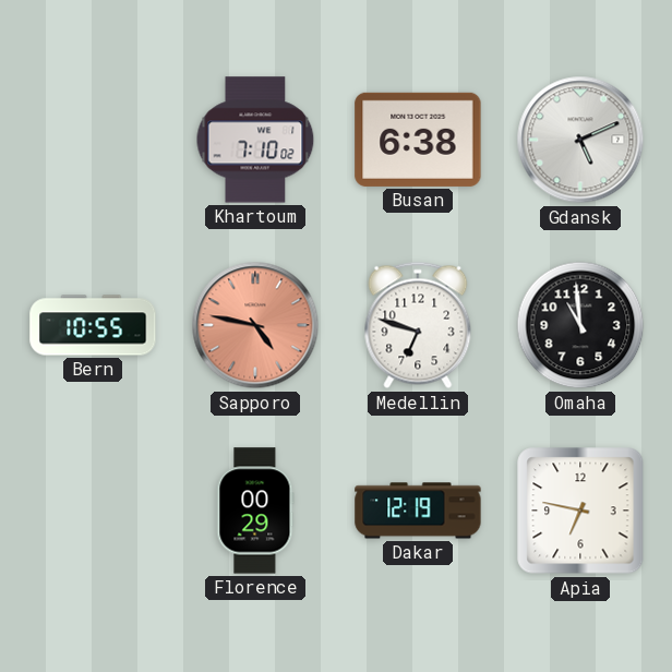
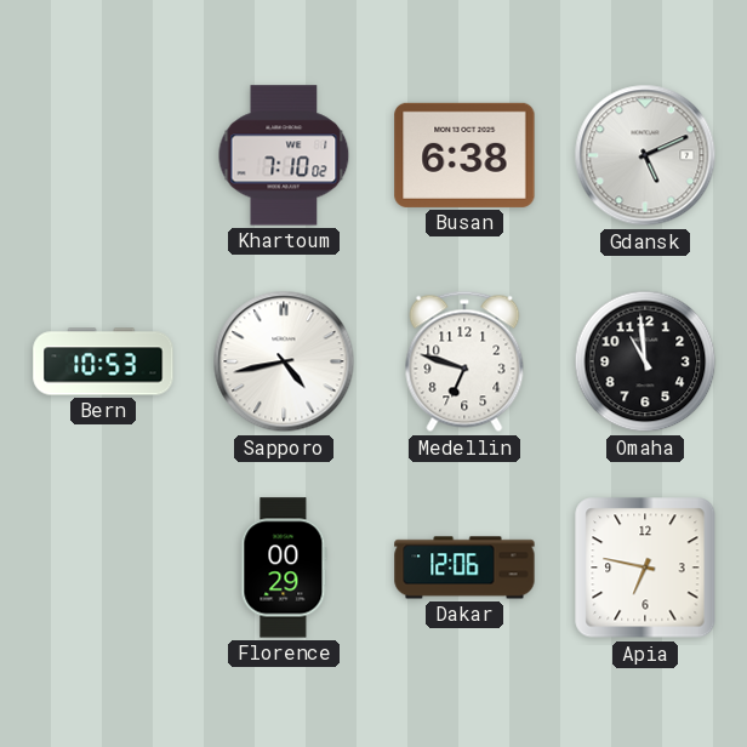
Bern: 10:55 -> 10:53 (103, 361)
Sapporo: 4:47 -> 4:43 (284, 361)
Sapporo dial: salmon -> white (284, 361)
Dakar: 12:19 -> 12:06 (464, 568)
